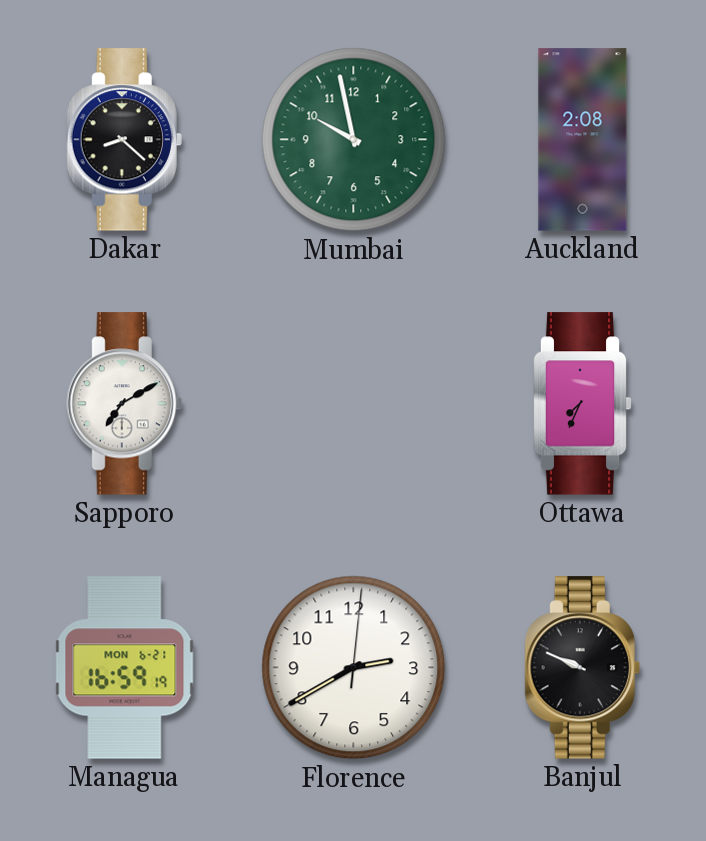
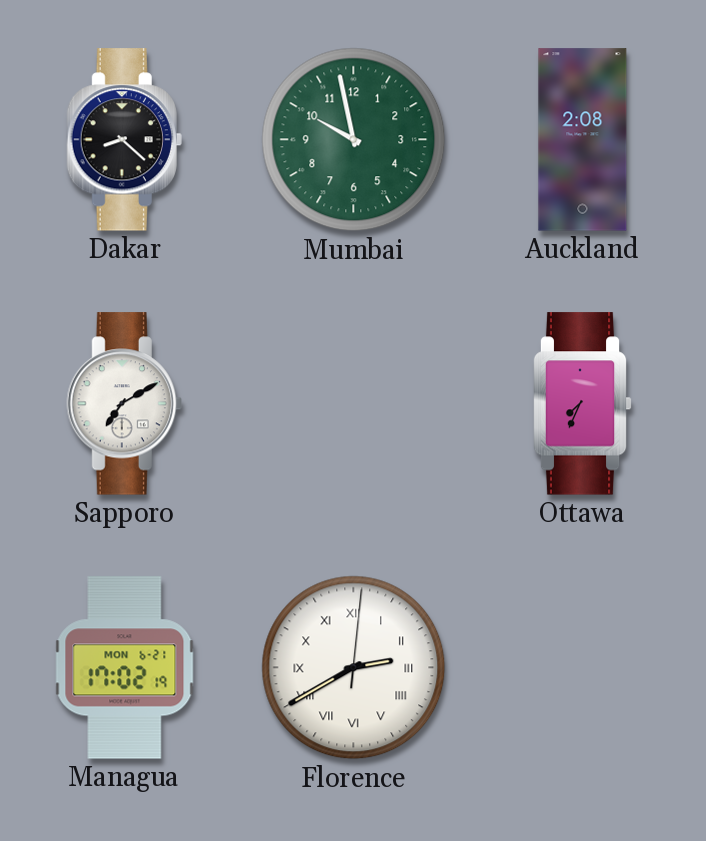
Managua: 16:59 -> 17:02 (125, 668)
Florence numerals: Arabic -> Roman (354, 668)
Banjul: 9:49 -> none (582, 668)
